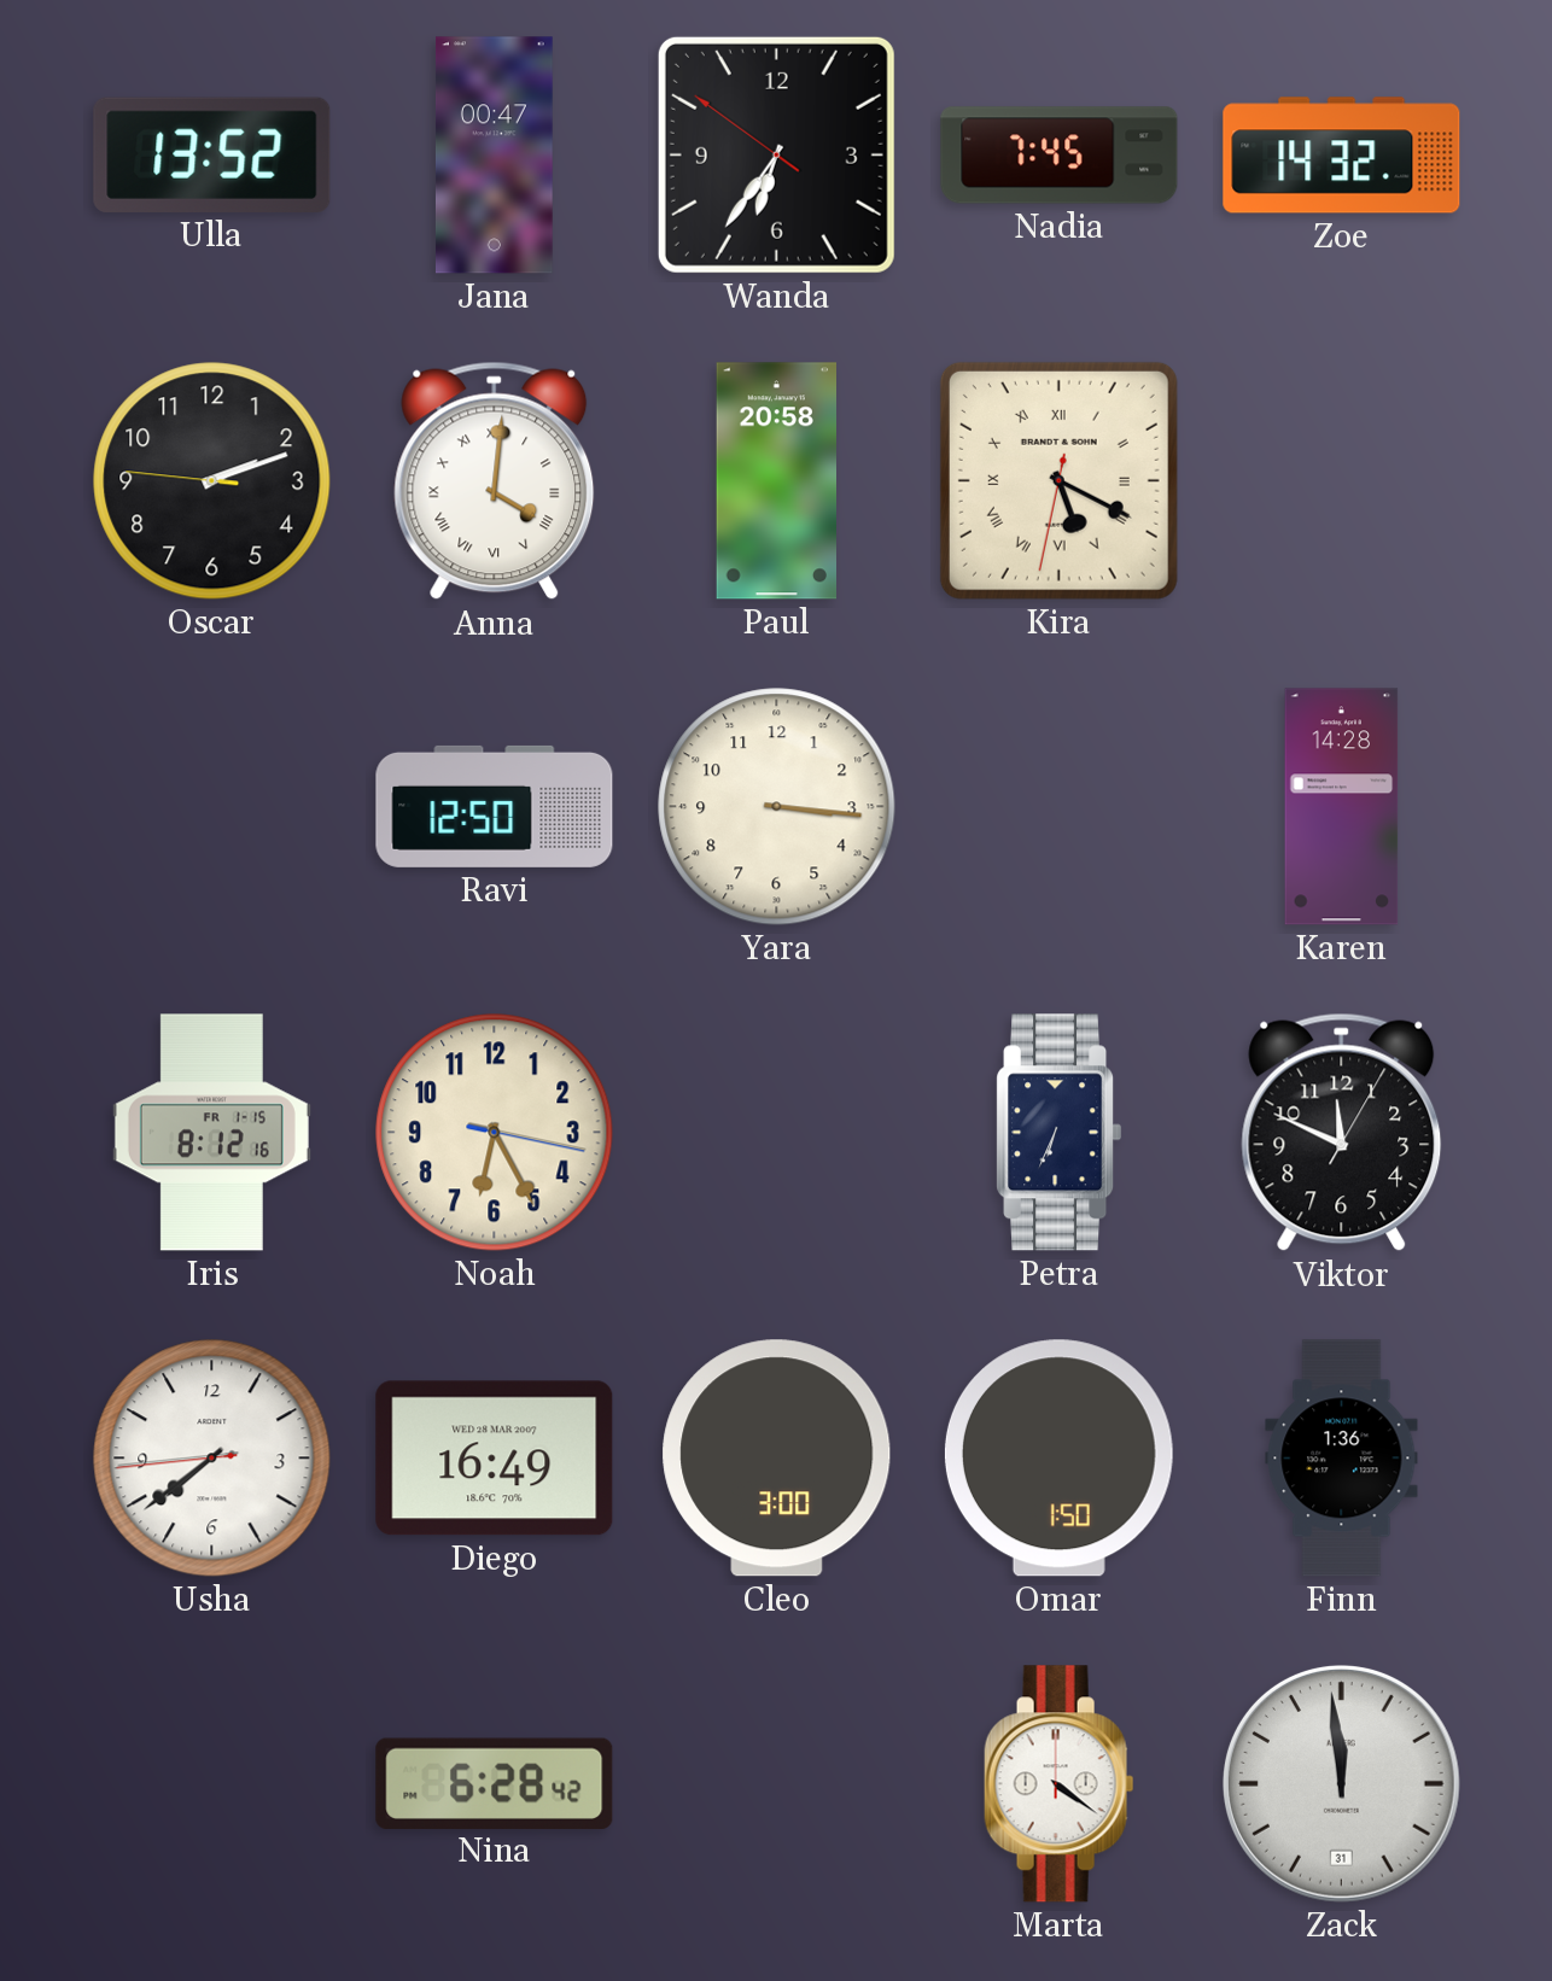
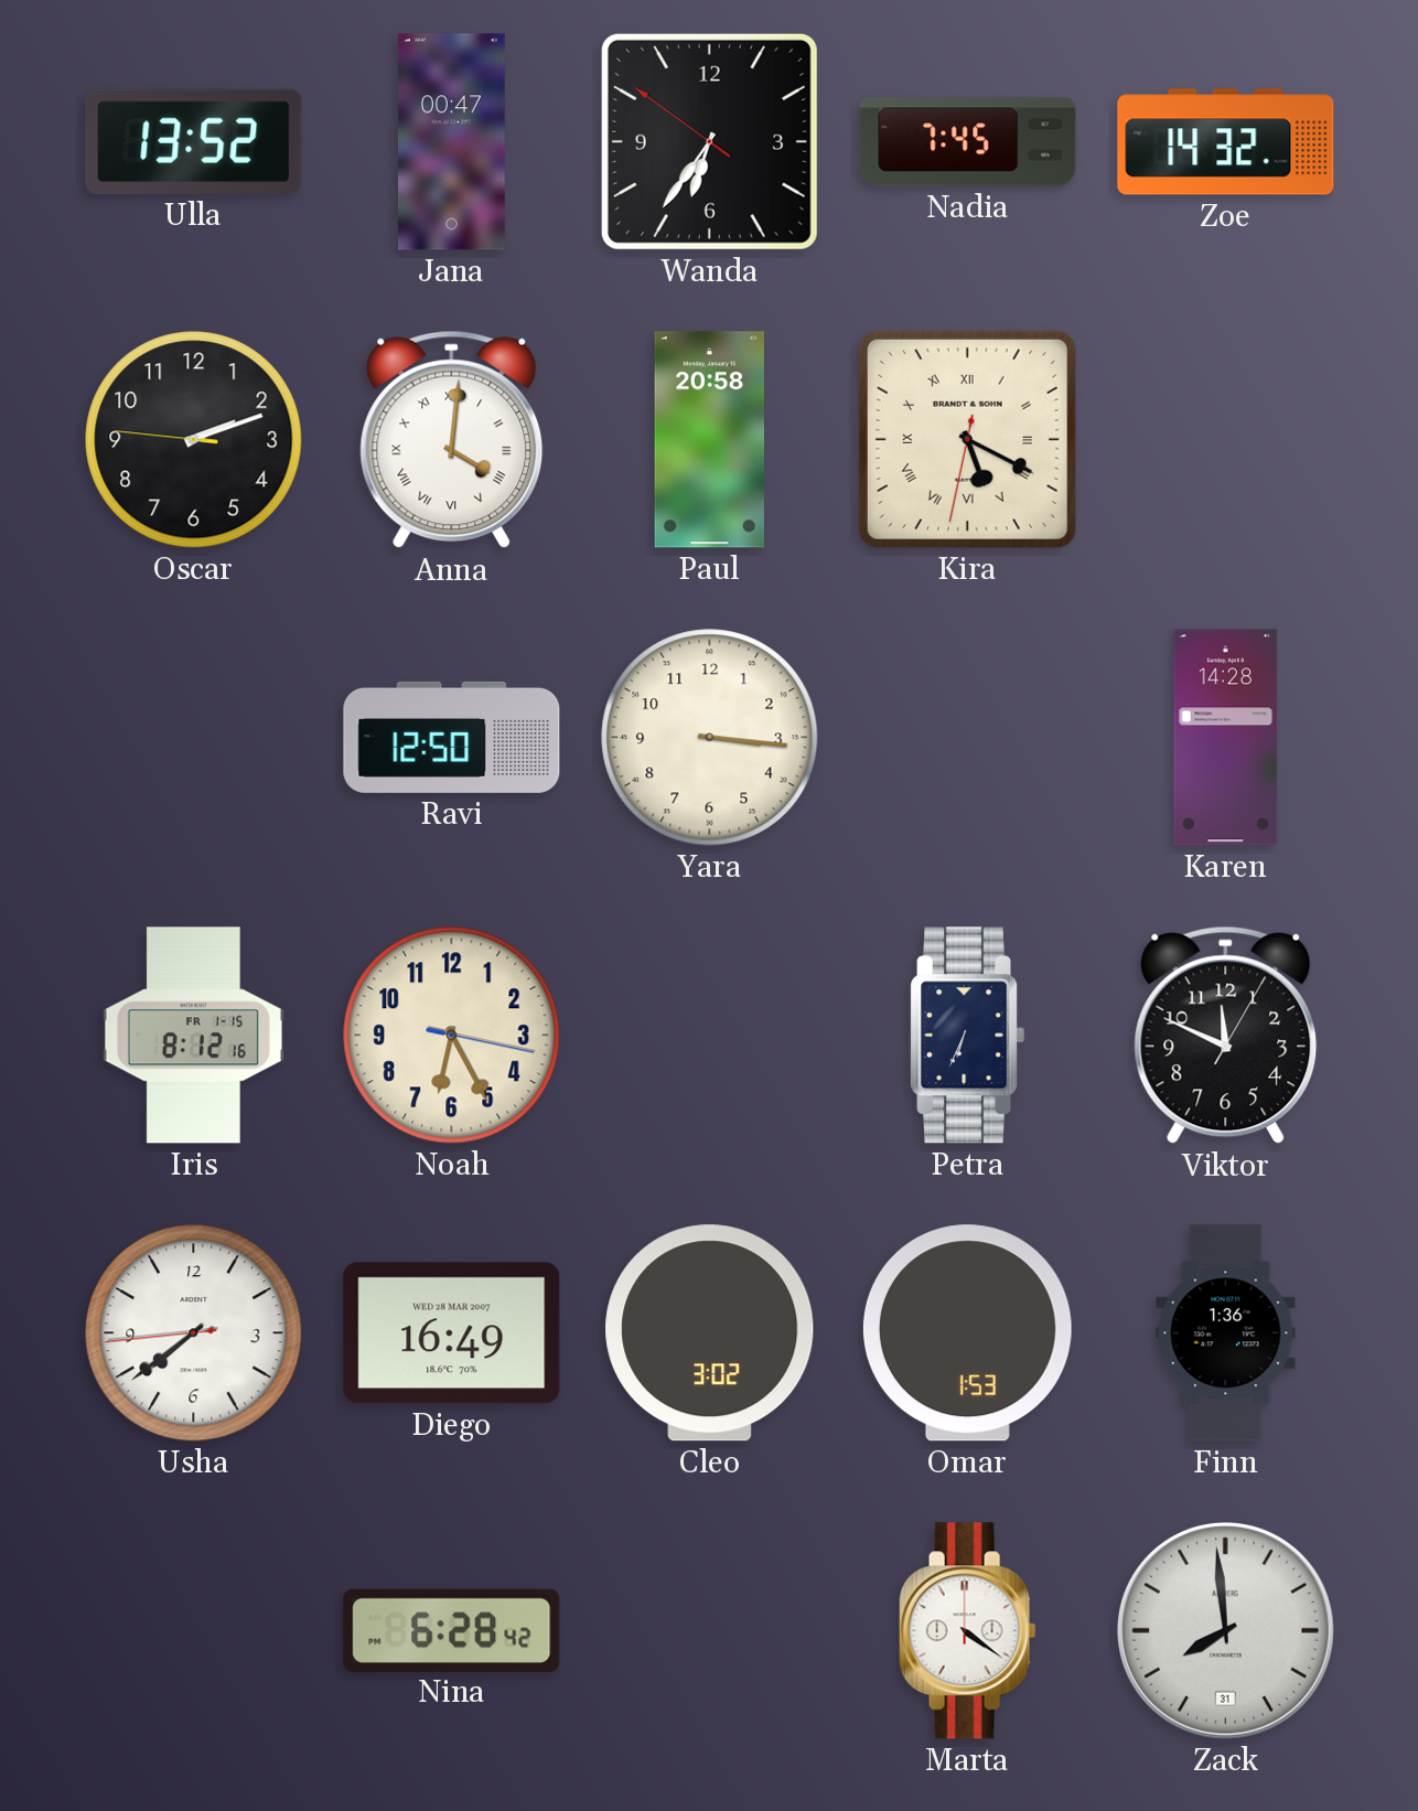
Cleo: 3:00 -> 3:02 (710, 1333)
Omar: 1:50 -> 1:53 (967, 1333)
Zack: 11:59 -> 7:59 (1225, 1630)
